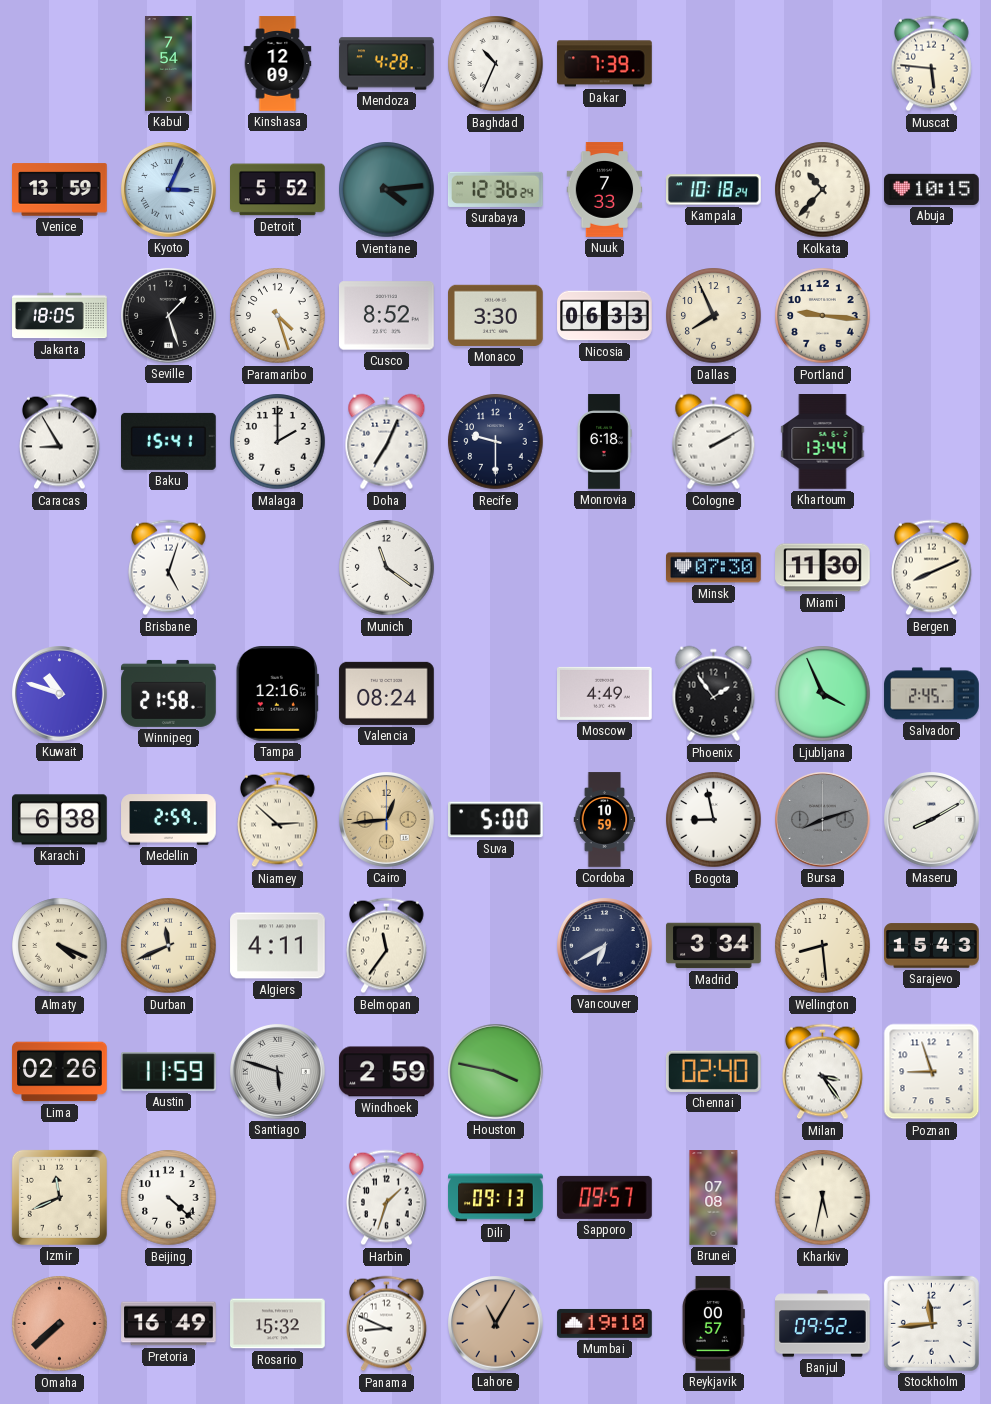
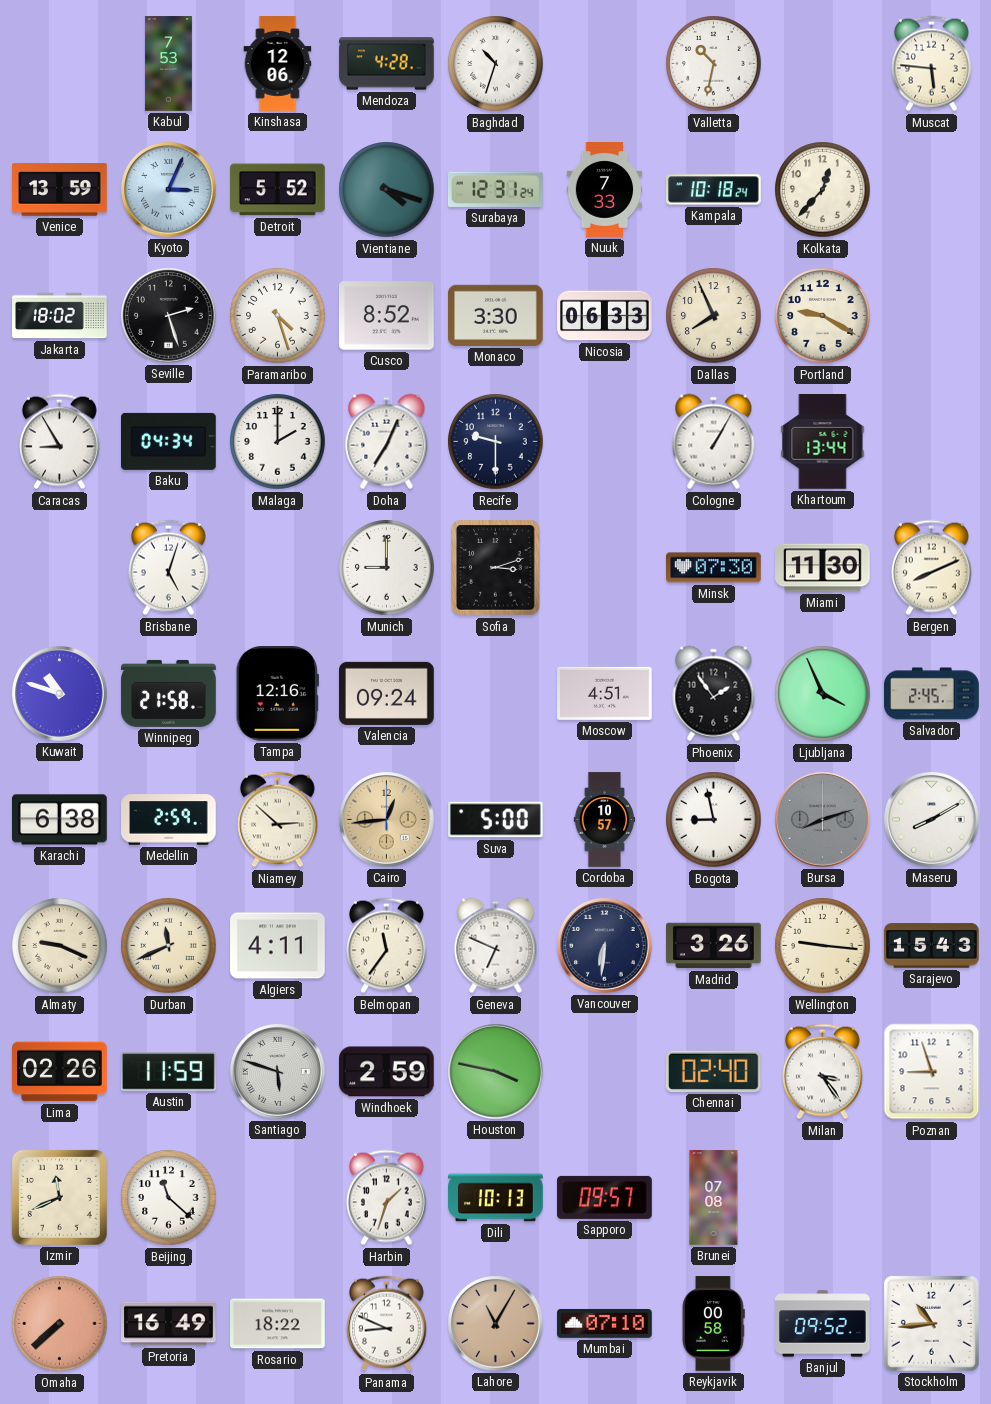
Kabul: 7:54 -> 7:53 (168, 64)
Kinshasa: 12:09 -> 12:06 (278, 64)
Baghdad: 10:34 -> 10:33 (496, 64)
Dakar: 7:39 -> none (605, 64)
Valletta: none -> 10:32 (714, 64)
Vientiane: 4:14 -> 4:18 (387, 190)
Surabaya: 12:36 -> 12:31 (496, 189)
Kolkata: 10:37 -> 12:37 (823, 190)
Abuja: 10:15 -> none (932, 189)
Jakarta: 18:05 -> 18:02 (60, 316)
Seville: 1:27 -> 2:27 (169, 316)
Portland: 9:16 -> 9:20 (823, 316)
Baku: 15:41 -> 04:34 (169, 441)
Monrovia: 6:18 -> none (604, 442)
Cologne: 2:10 -> 1:05 (714, 442)
Munich: 11:21 -> 9:00 (387, 568)
Sofia: none -> 3:12 (496, 568)
Valencia: 08:24 -> 09:24 (387, 693)
Moscow: 4:49 -> 4:51 (605, 693)
Cordoba: 10:59 -> 10:57 (605, 820)
Almaty: 4:19 -> 9:19 (60, 946)
Geneva: none -> 6:49 (496, 946)
Vancouver: 6:40 -> 6:31 (605, 946)
Madrid: 3:34 -> 3:26 (714, 946)
Wellington: 8:29 -> 9:16 (823, 946)
Beijing: 4:22 -> 11:22 (169, 1198)
Dili: 09:13 -> 10:13 (496, 1198)
Kharkiv: 5:32 -> none (823, 1198)
Rosario: 15:32 -> 18:22 (278, 1324)
Mumbai: 19:10 -> 07:10 (605, 1323)
Reykjavik: 00:57 -> 00:58 (713, 1324)
Stockholm: 11:44 -> 10:44 (931, 1323)
